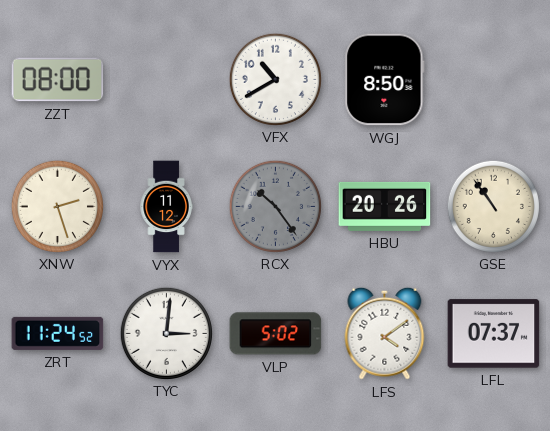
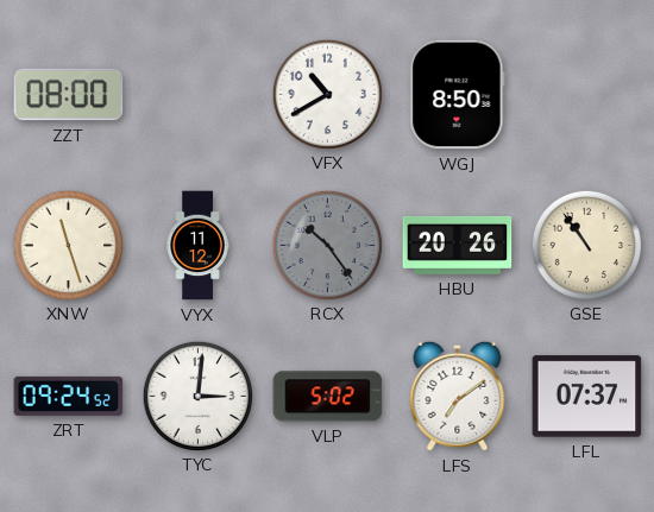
XNW: 2:27 -> 11:27 (68, 245)
ZRT: 11:24 -> 09:24 (69, 396)
LFS: 4:09 -> 7:09 (458, 396)
